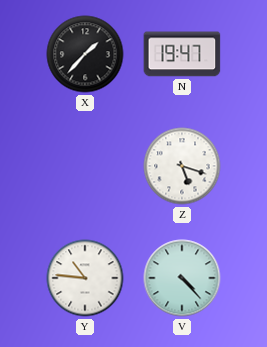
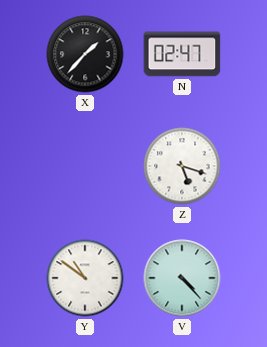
N: 19:47 -> 02:47 (182, 54)
Y: 10:46 -> 10:51 (85, 278)
